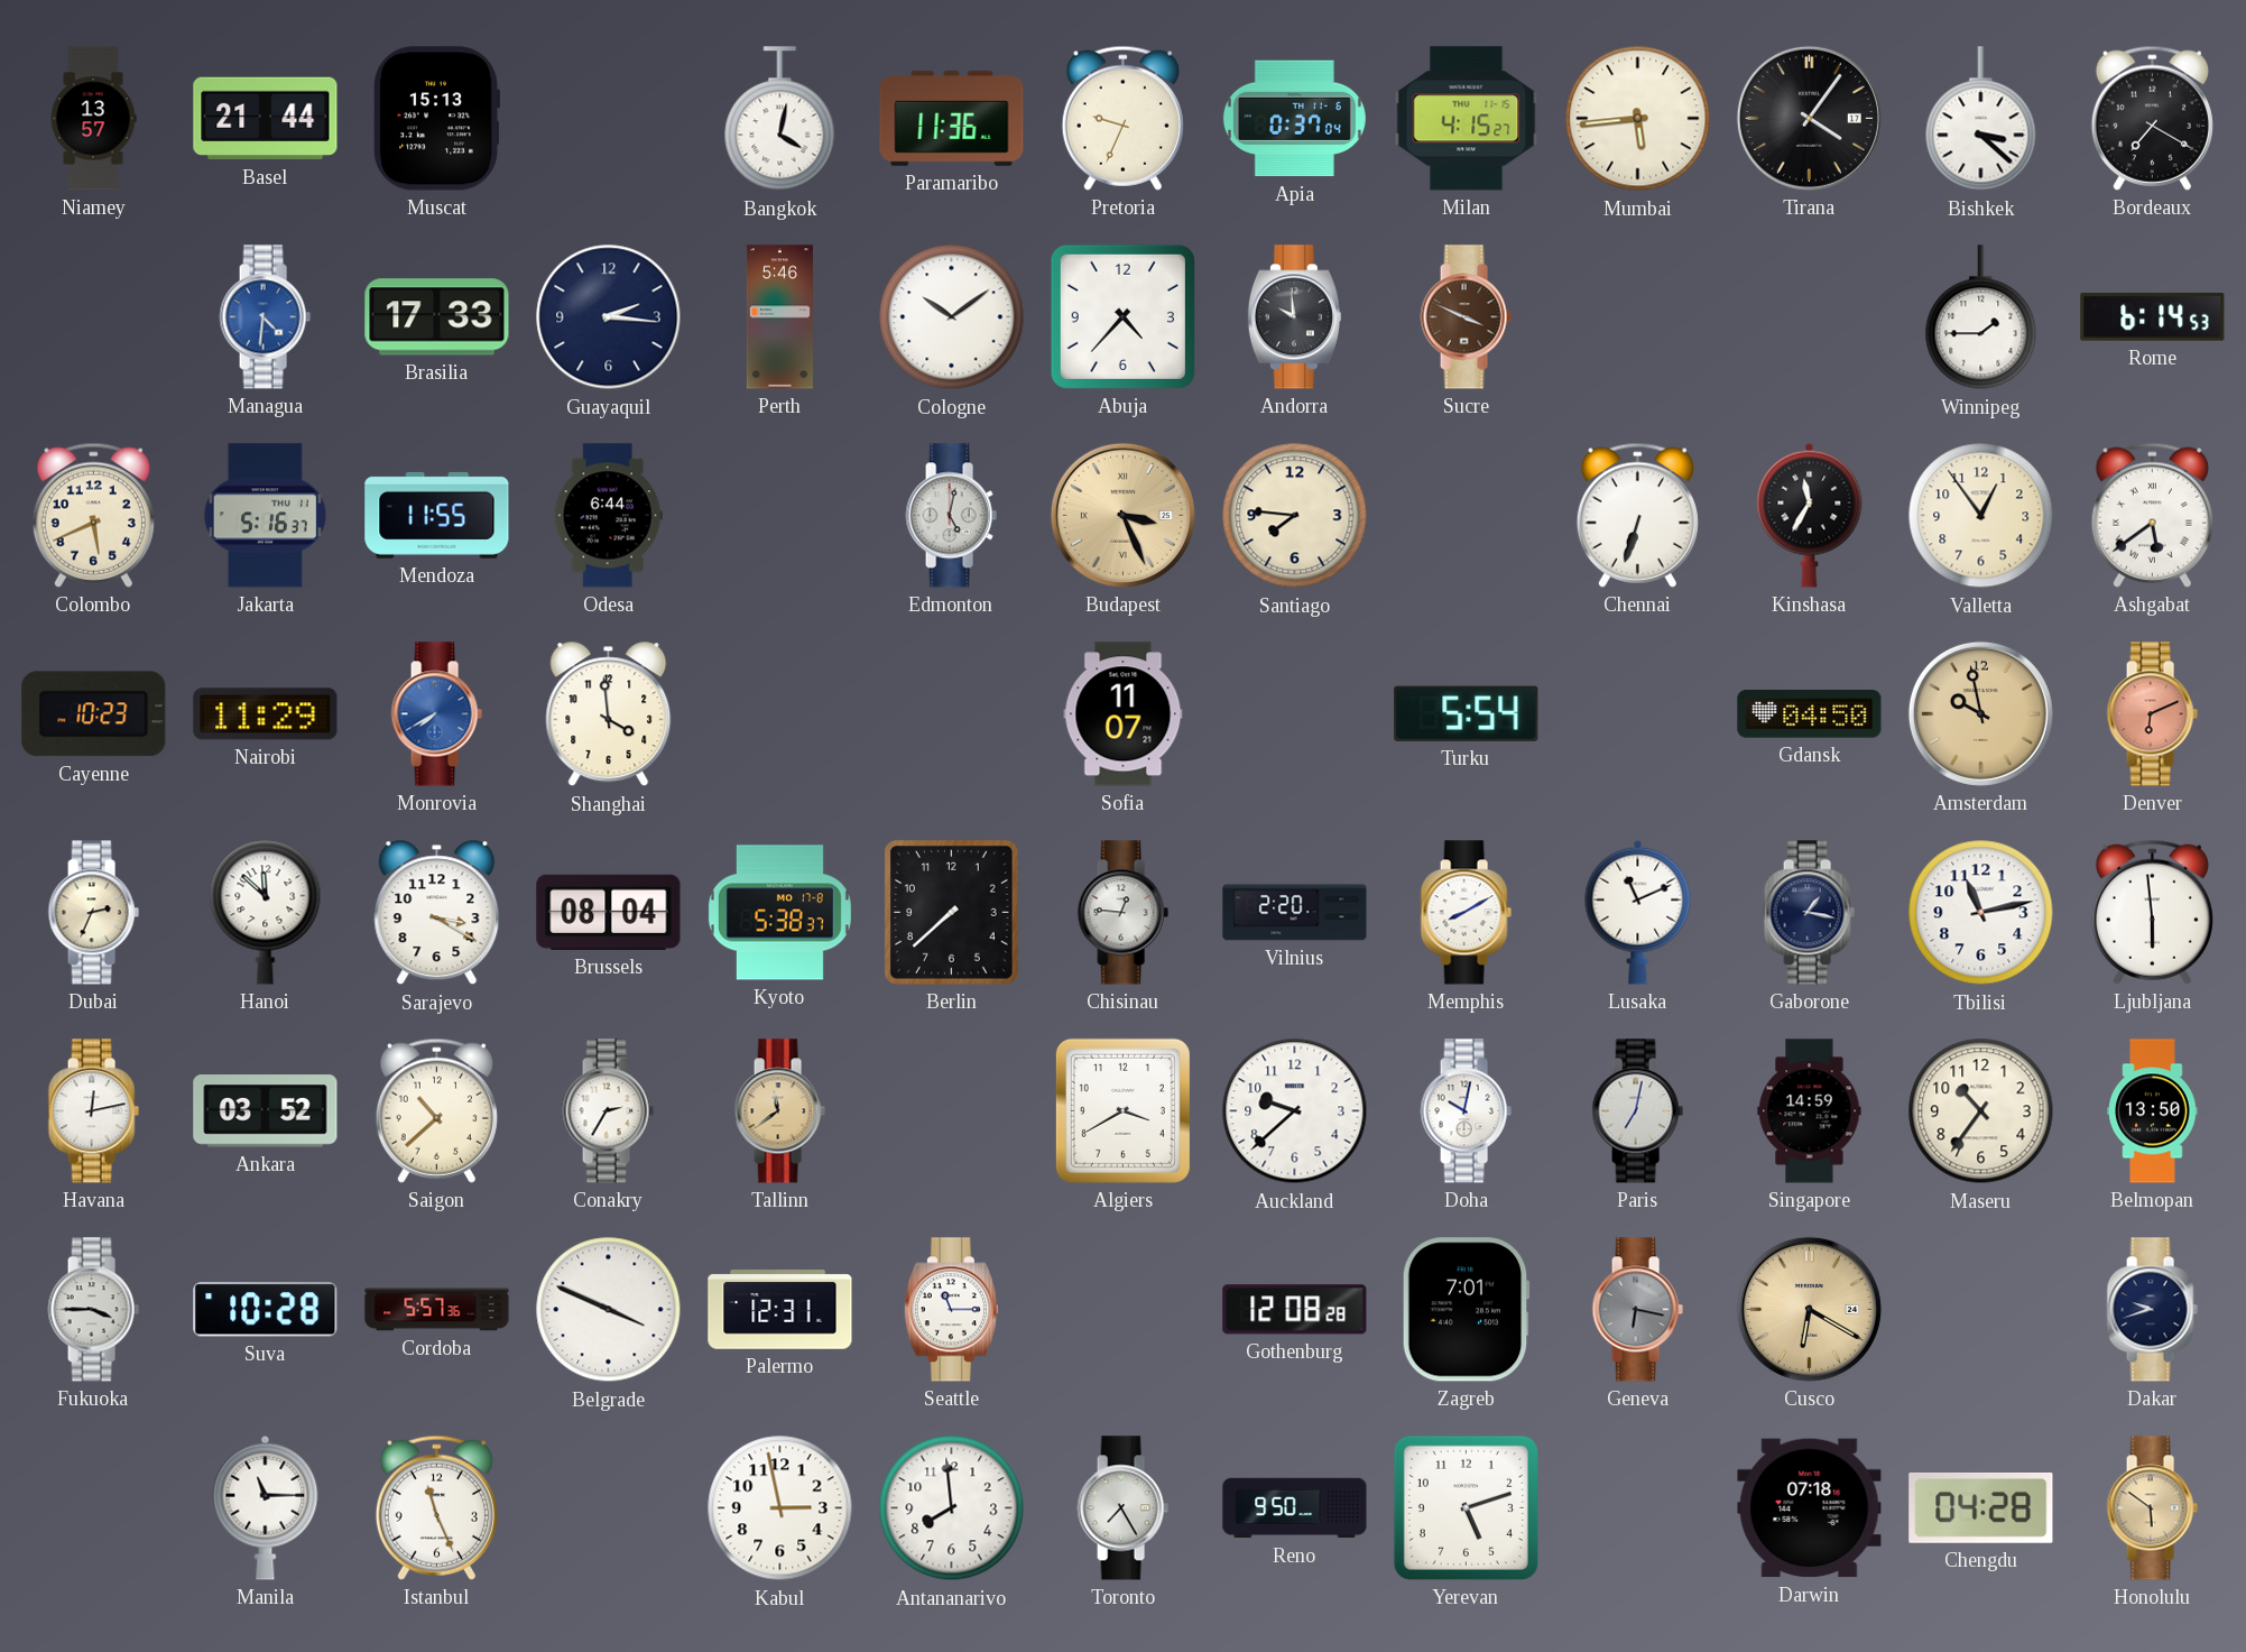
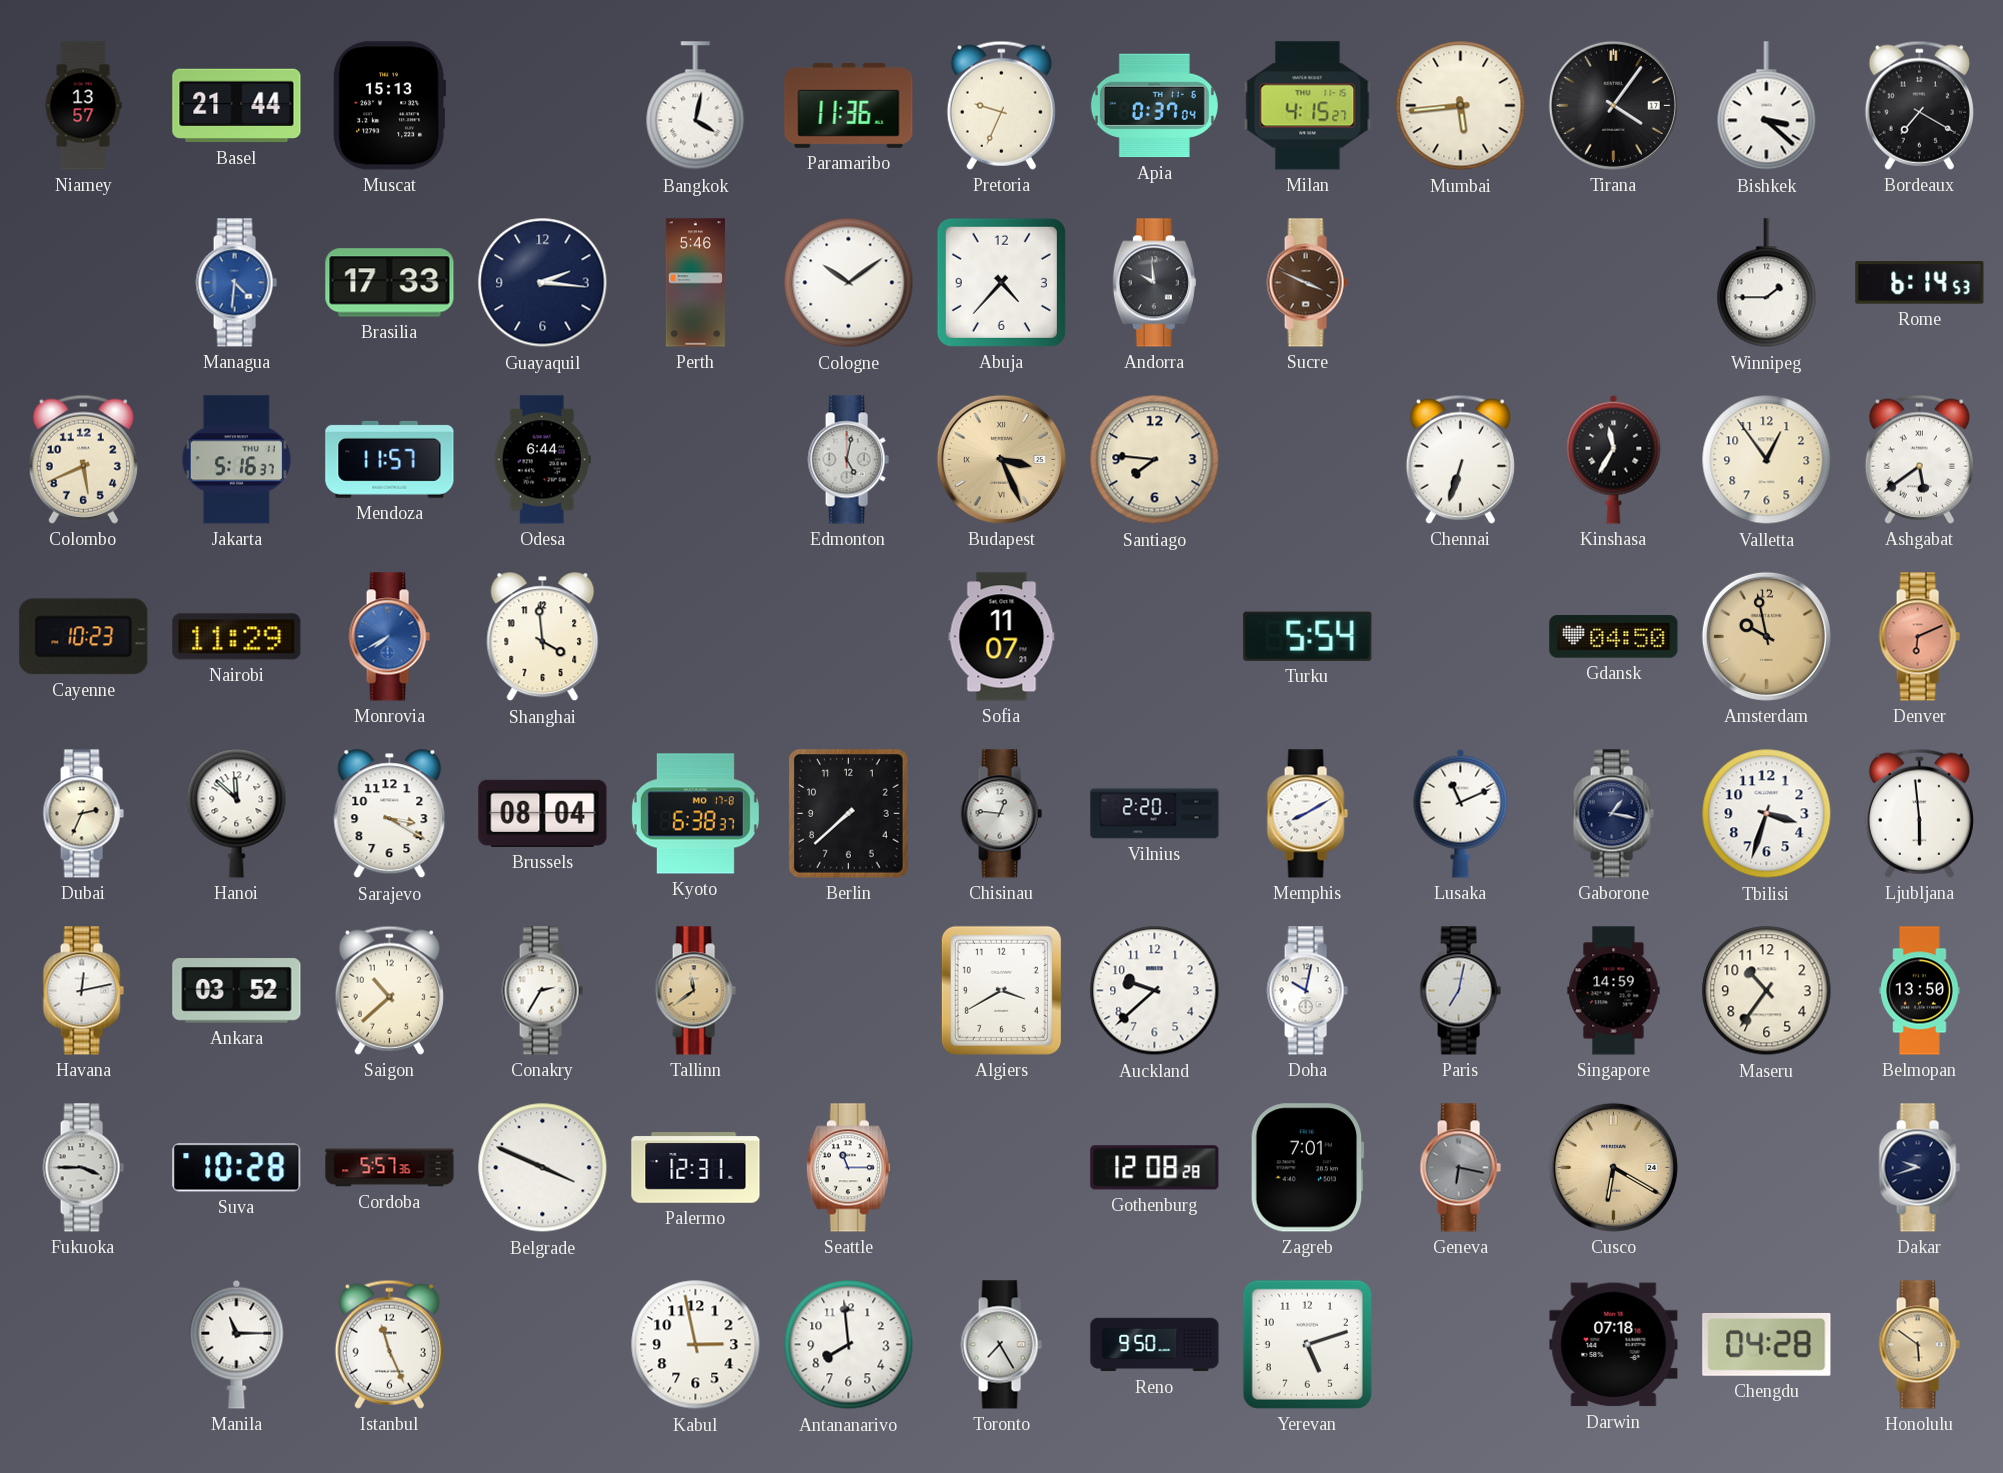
Mendoza: 11:55 -> 11:57 (390, 459)
Kyoto: 5:38 -> 6:38 (695, 814)
Tbilisi: 11:13 -> 3:33 (1767, 814)
